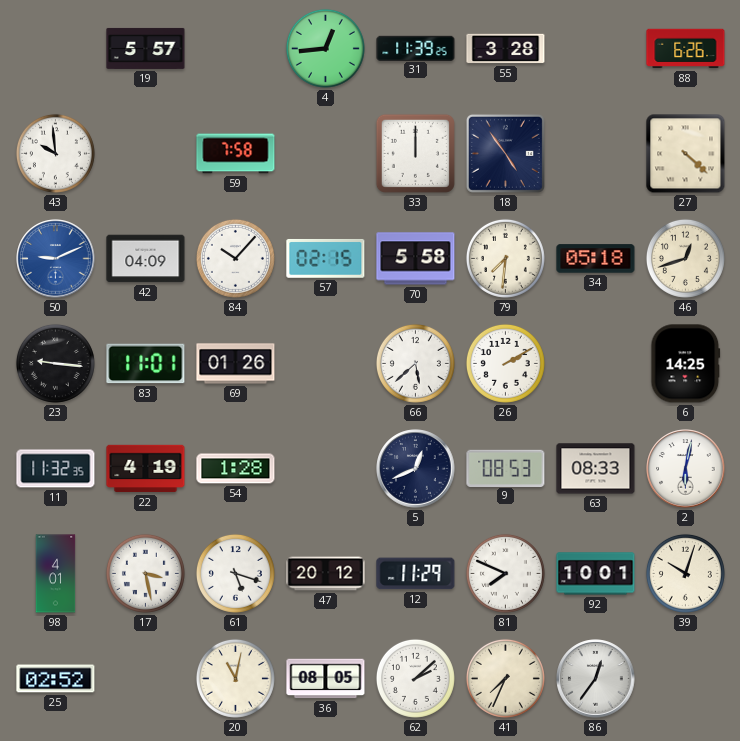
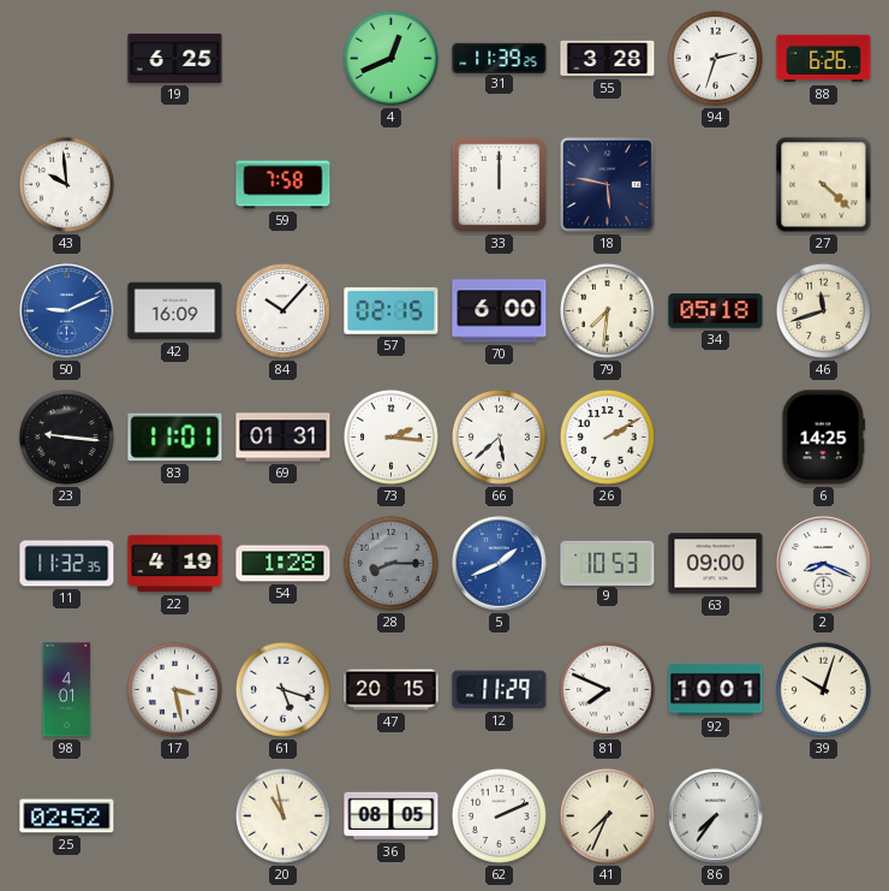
19: 5:57 -> 6:25 (175, 58)
4: 12:44 -> 12:41 (390, 58)
94: none -> 2:33 (715, 58)
18: 4:54 -> 5:47 (607, 184)
42: 04:09 -> 16:09 (175, 311)
70: 5:58 -> 6:00 (500, 311)
46: 12:42 -> 11:42 (823, 310)
69: 01:26 -> 01:31 (284, 438)
73: none -> 2:16 (390, 436)
28: none -> 8:15 (390, 563)
5: 12:41 -> 1:41 (500, 564)
5 dial: navy -> blue (500, 564)
9: 08:53 -> 10:53 (608, 563)
63: 08:33 -> 09:00 (716, 564)
2: 6:02 -> 8:19 (824, 564)
47: 20:12 -> 20:15 (392, 690)
20: 11:02 -> 10:58 (282, 815)
62: 2:08 -> 2:11 (499, 815)
86: 12:36 -> 7:36 (716, 816)
